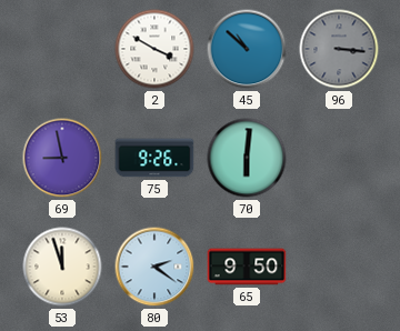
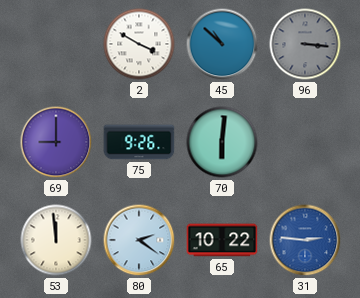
69: 8:58 -> 9:00 (56, 142)
53: 11:57 -> 11:59 (56, 240)
65: 9:50 -> 10:22 (222, 240)
31: none -> 2:46 (305, 240)
